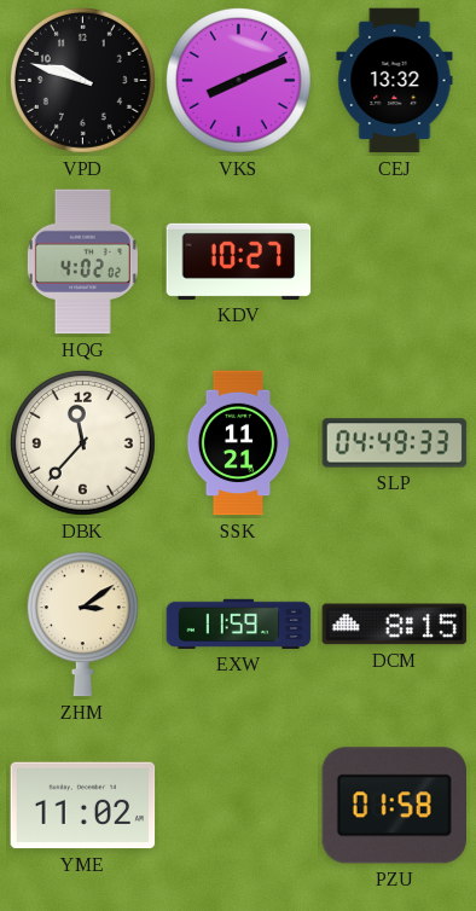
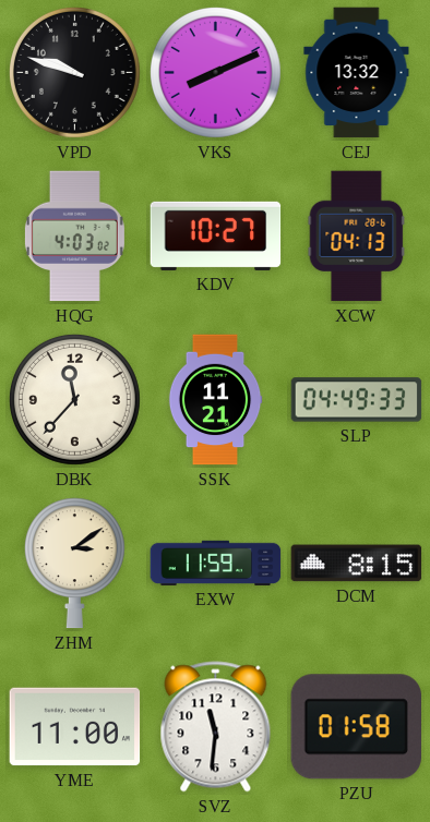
HQG: 4:02 -> 4:03 (74, 237)
XCW: none -> 04:13 (357, 237)
YME: 11:02 -> 11:00 (75, 727)
SVZ: none -> 11:31 (216, 727)
